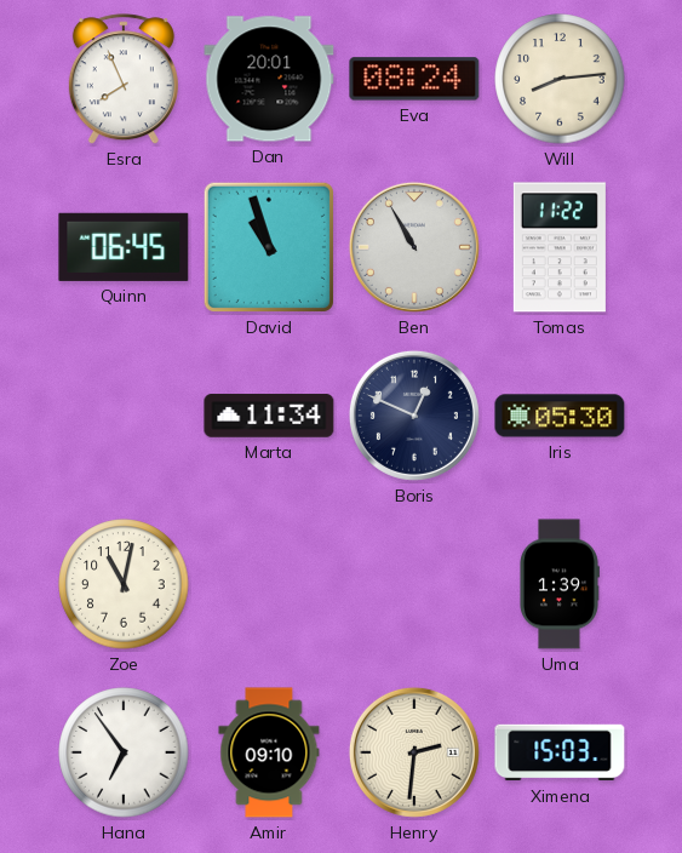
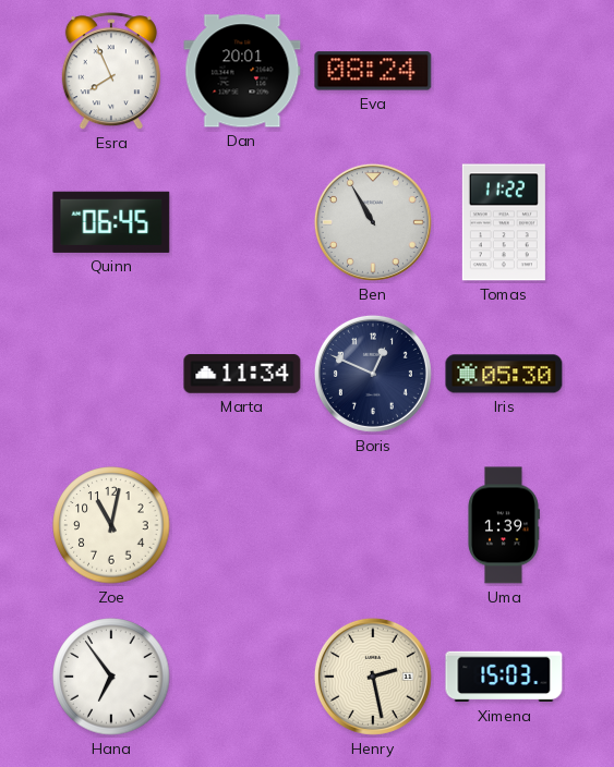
Will: 8:14 -> none (560, 79)
David: 10:57 -> none (269, 247)
Amir: 09:10 -> none (269, 752)
Henry: 2:31 -> 2:28 (373, 677)
